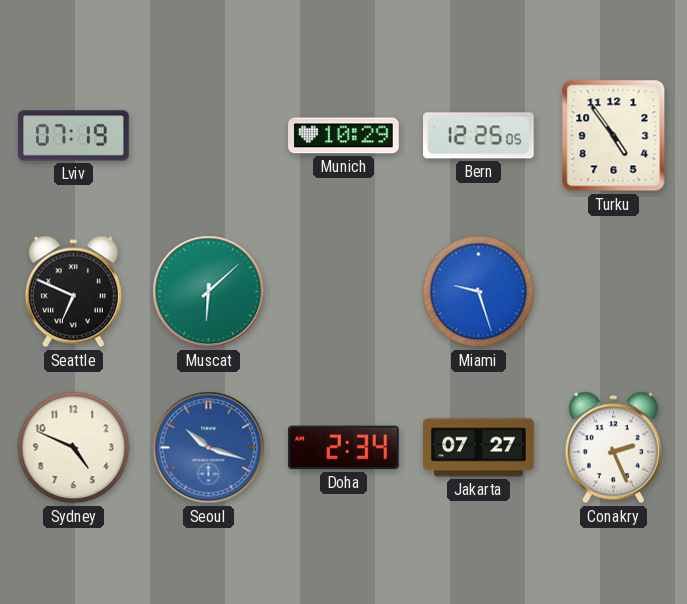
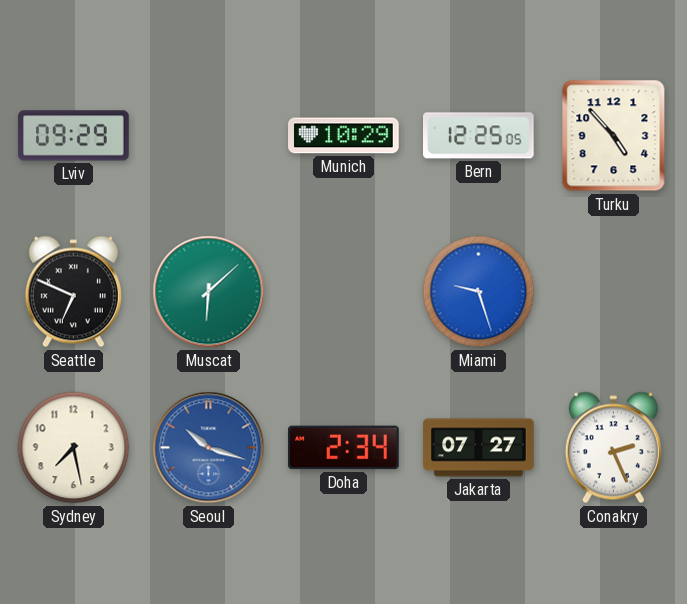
Lviv: 07:19 -> 09:29 (74, 136)
Turku: 4:54 -> 4:53 (614, 136)
Sydney: 4:49 -> 7:28 (74, 448)
